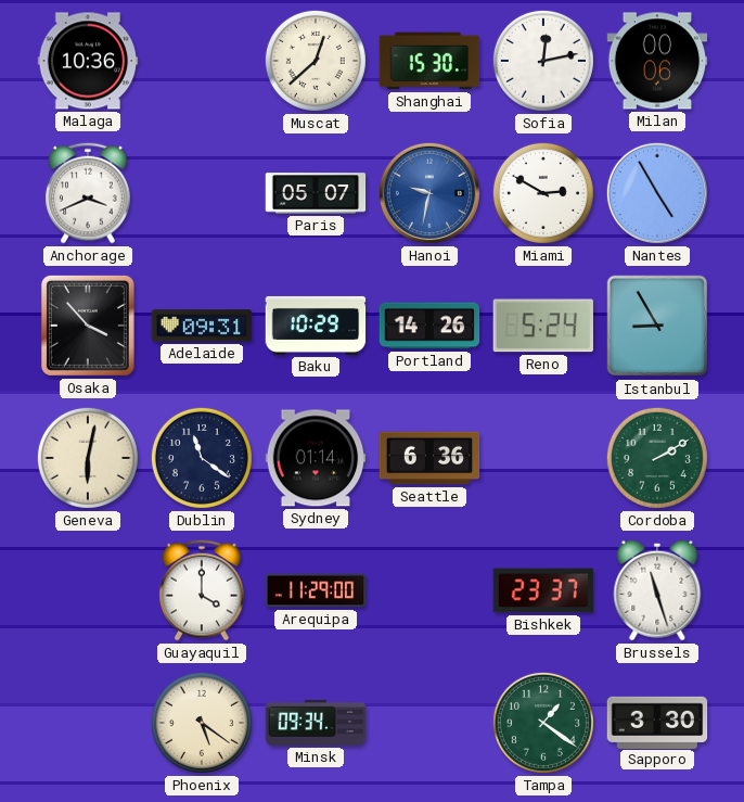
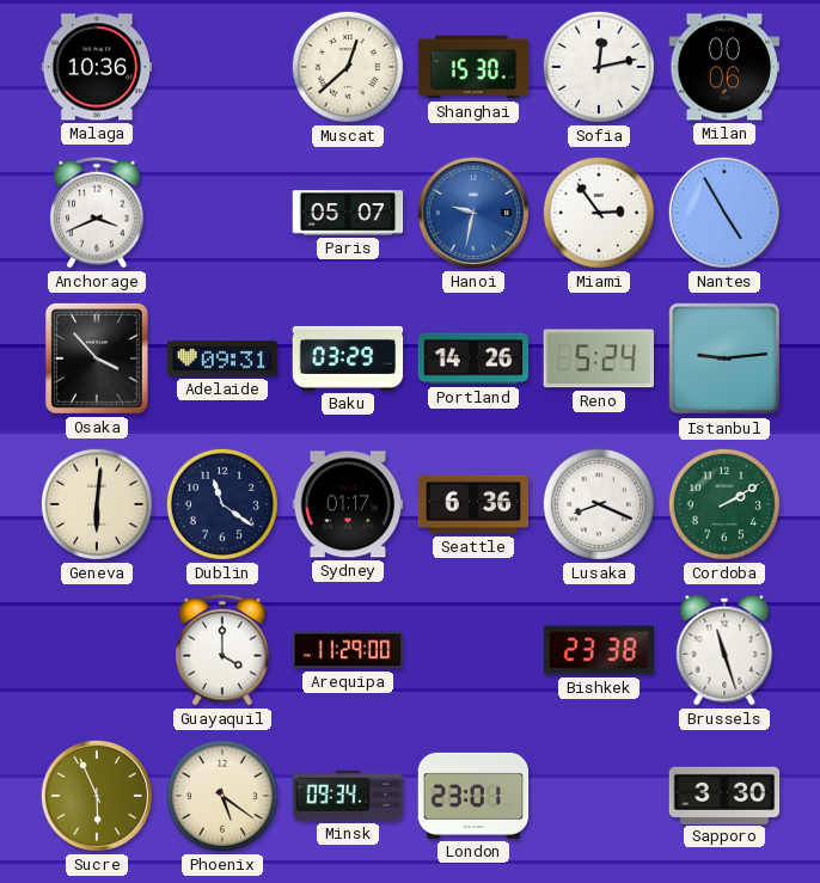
Miami: 2:50 -> 2:54 (599, 213)
Baku: 10:29 -> 03:29 (348, 358)
Istanbul: 8:55 -> 9:14 (724, 358)
Geneva: 6:02 -> 6:01 (97, 504)
Sydney: 01:14 -> 01:17 (348, 504)
Lusaka: none -> 8:19 (599, 504)
Bishkek: 23:37 -> 23:38 (599, 650)
Sucre: none -> 5:56 (97, 796)
London: none -> 23:01 (473, 796)
Tampa: 1:21 -> none (543, 723)
